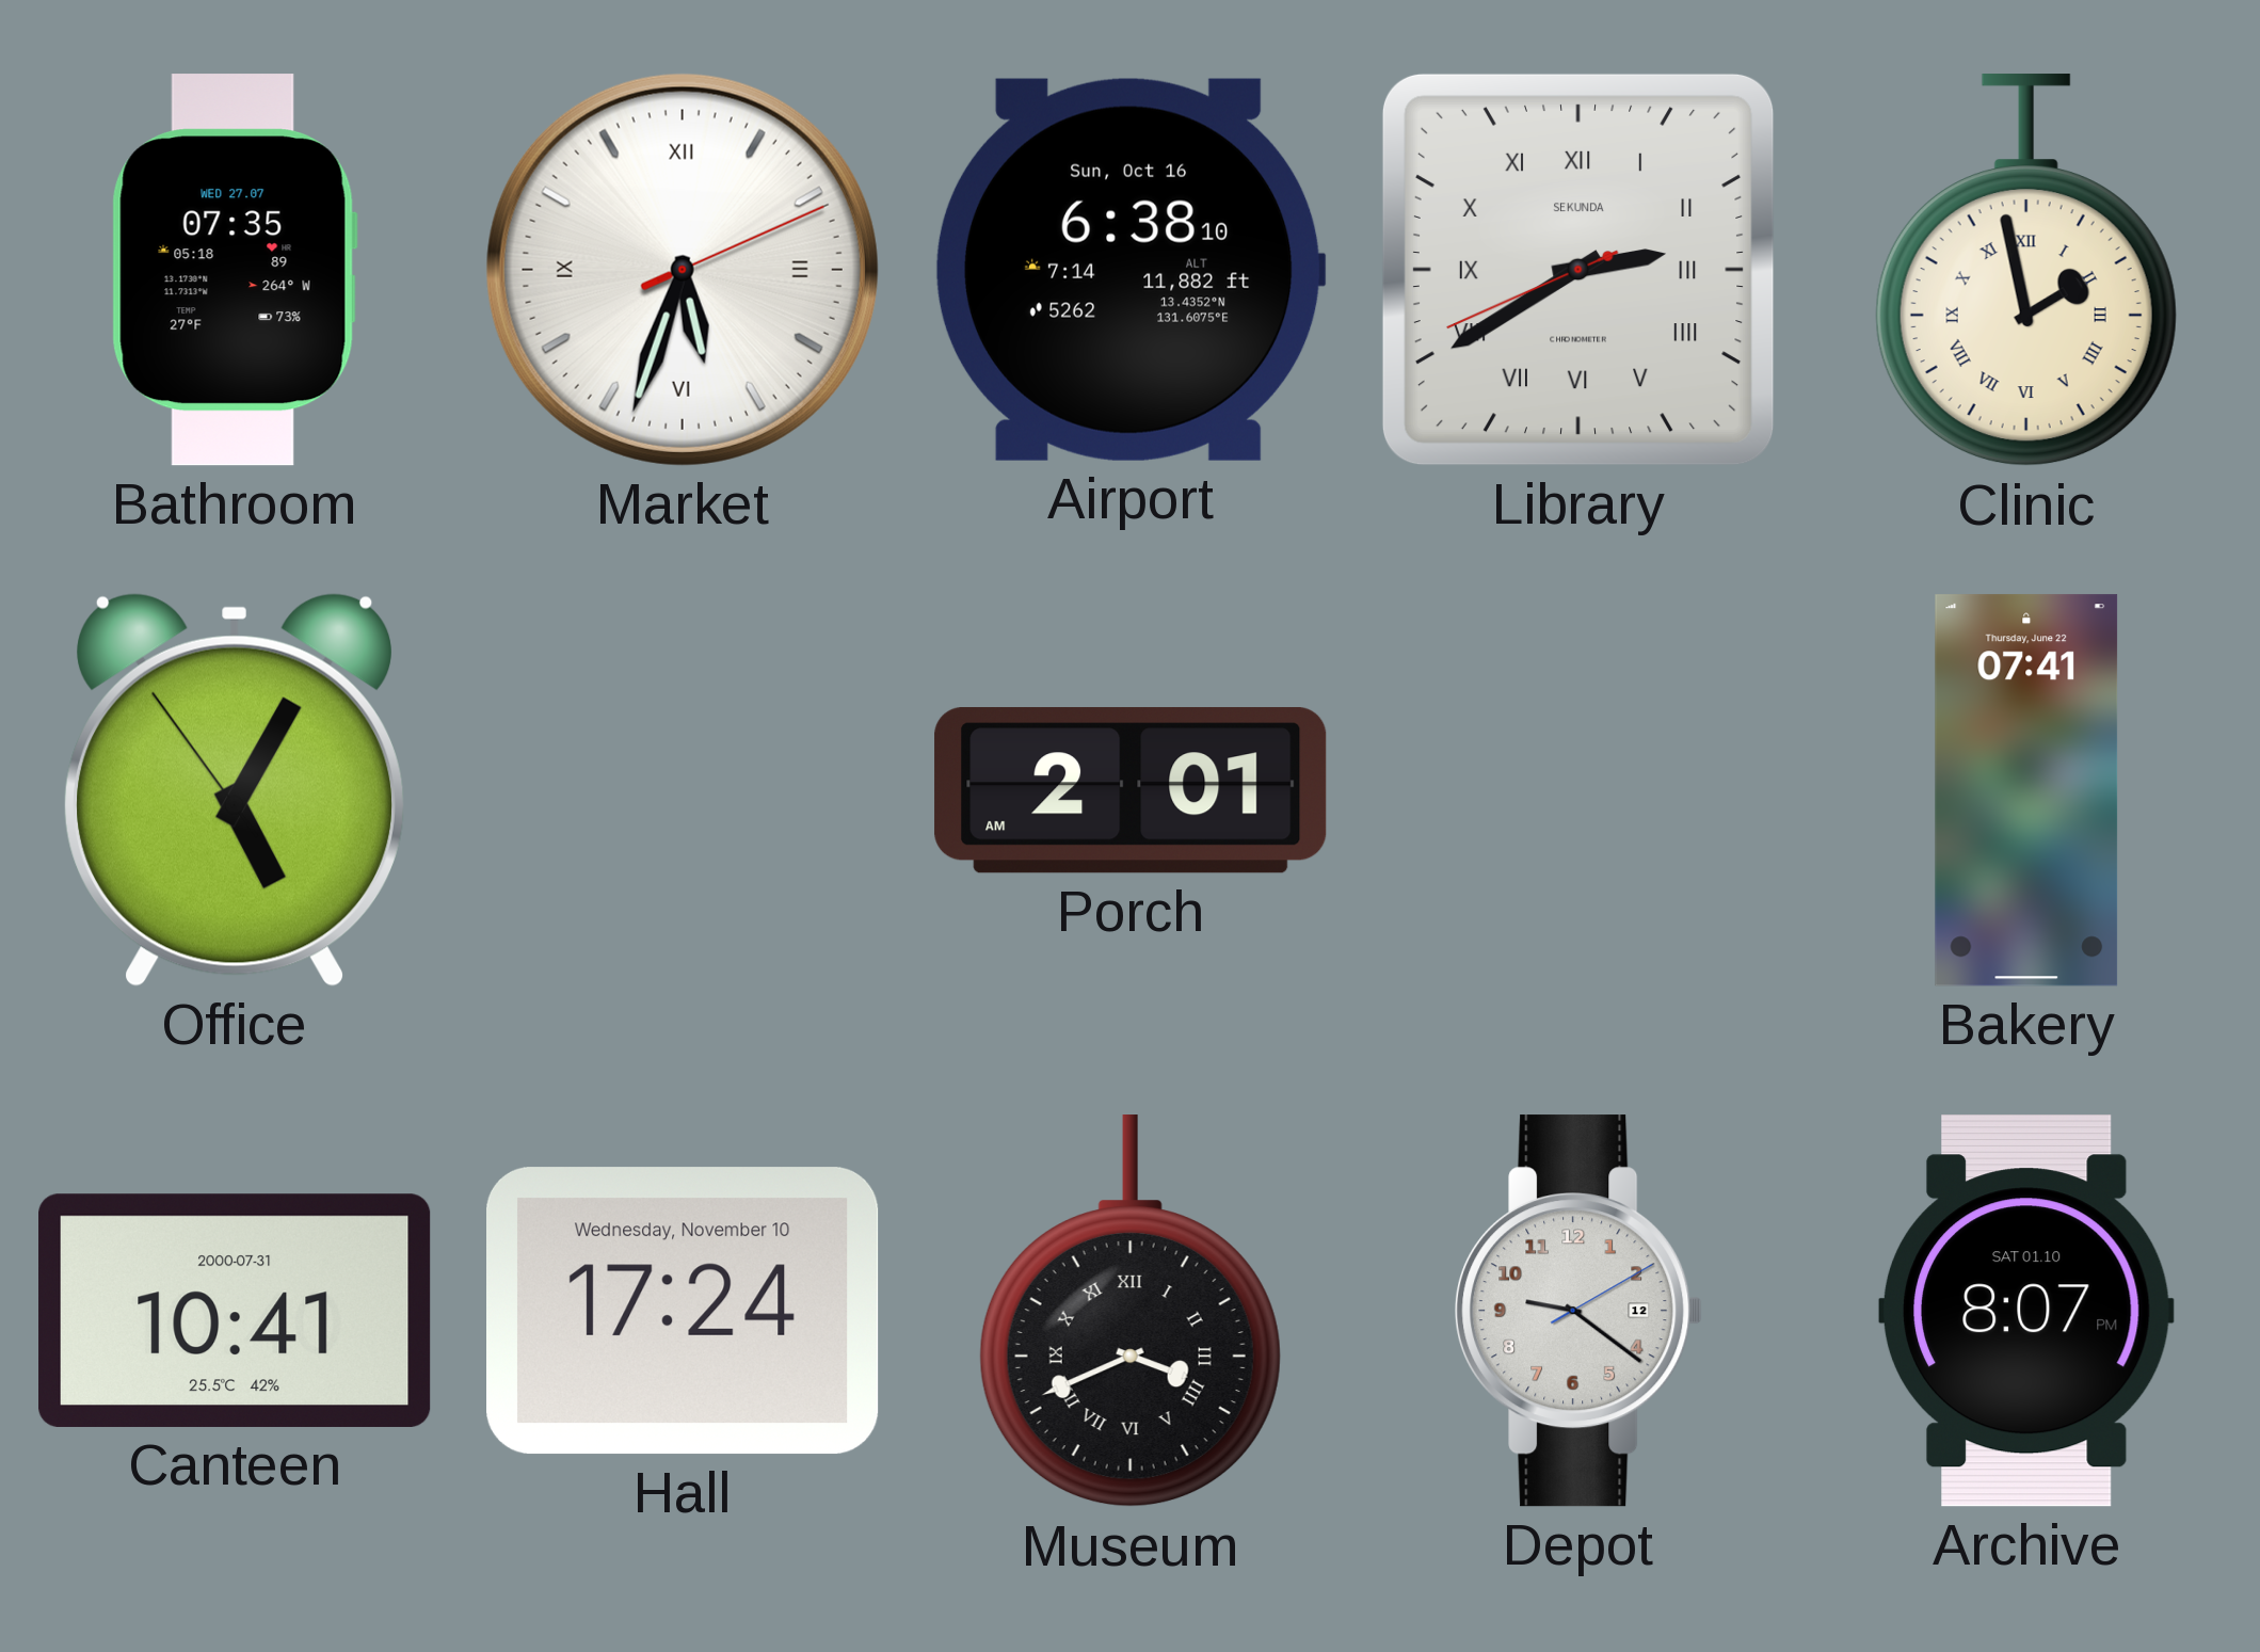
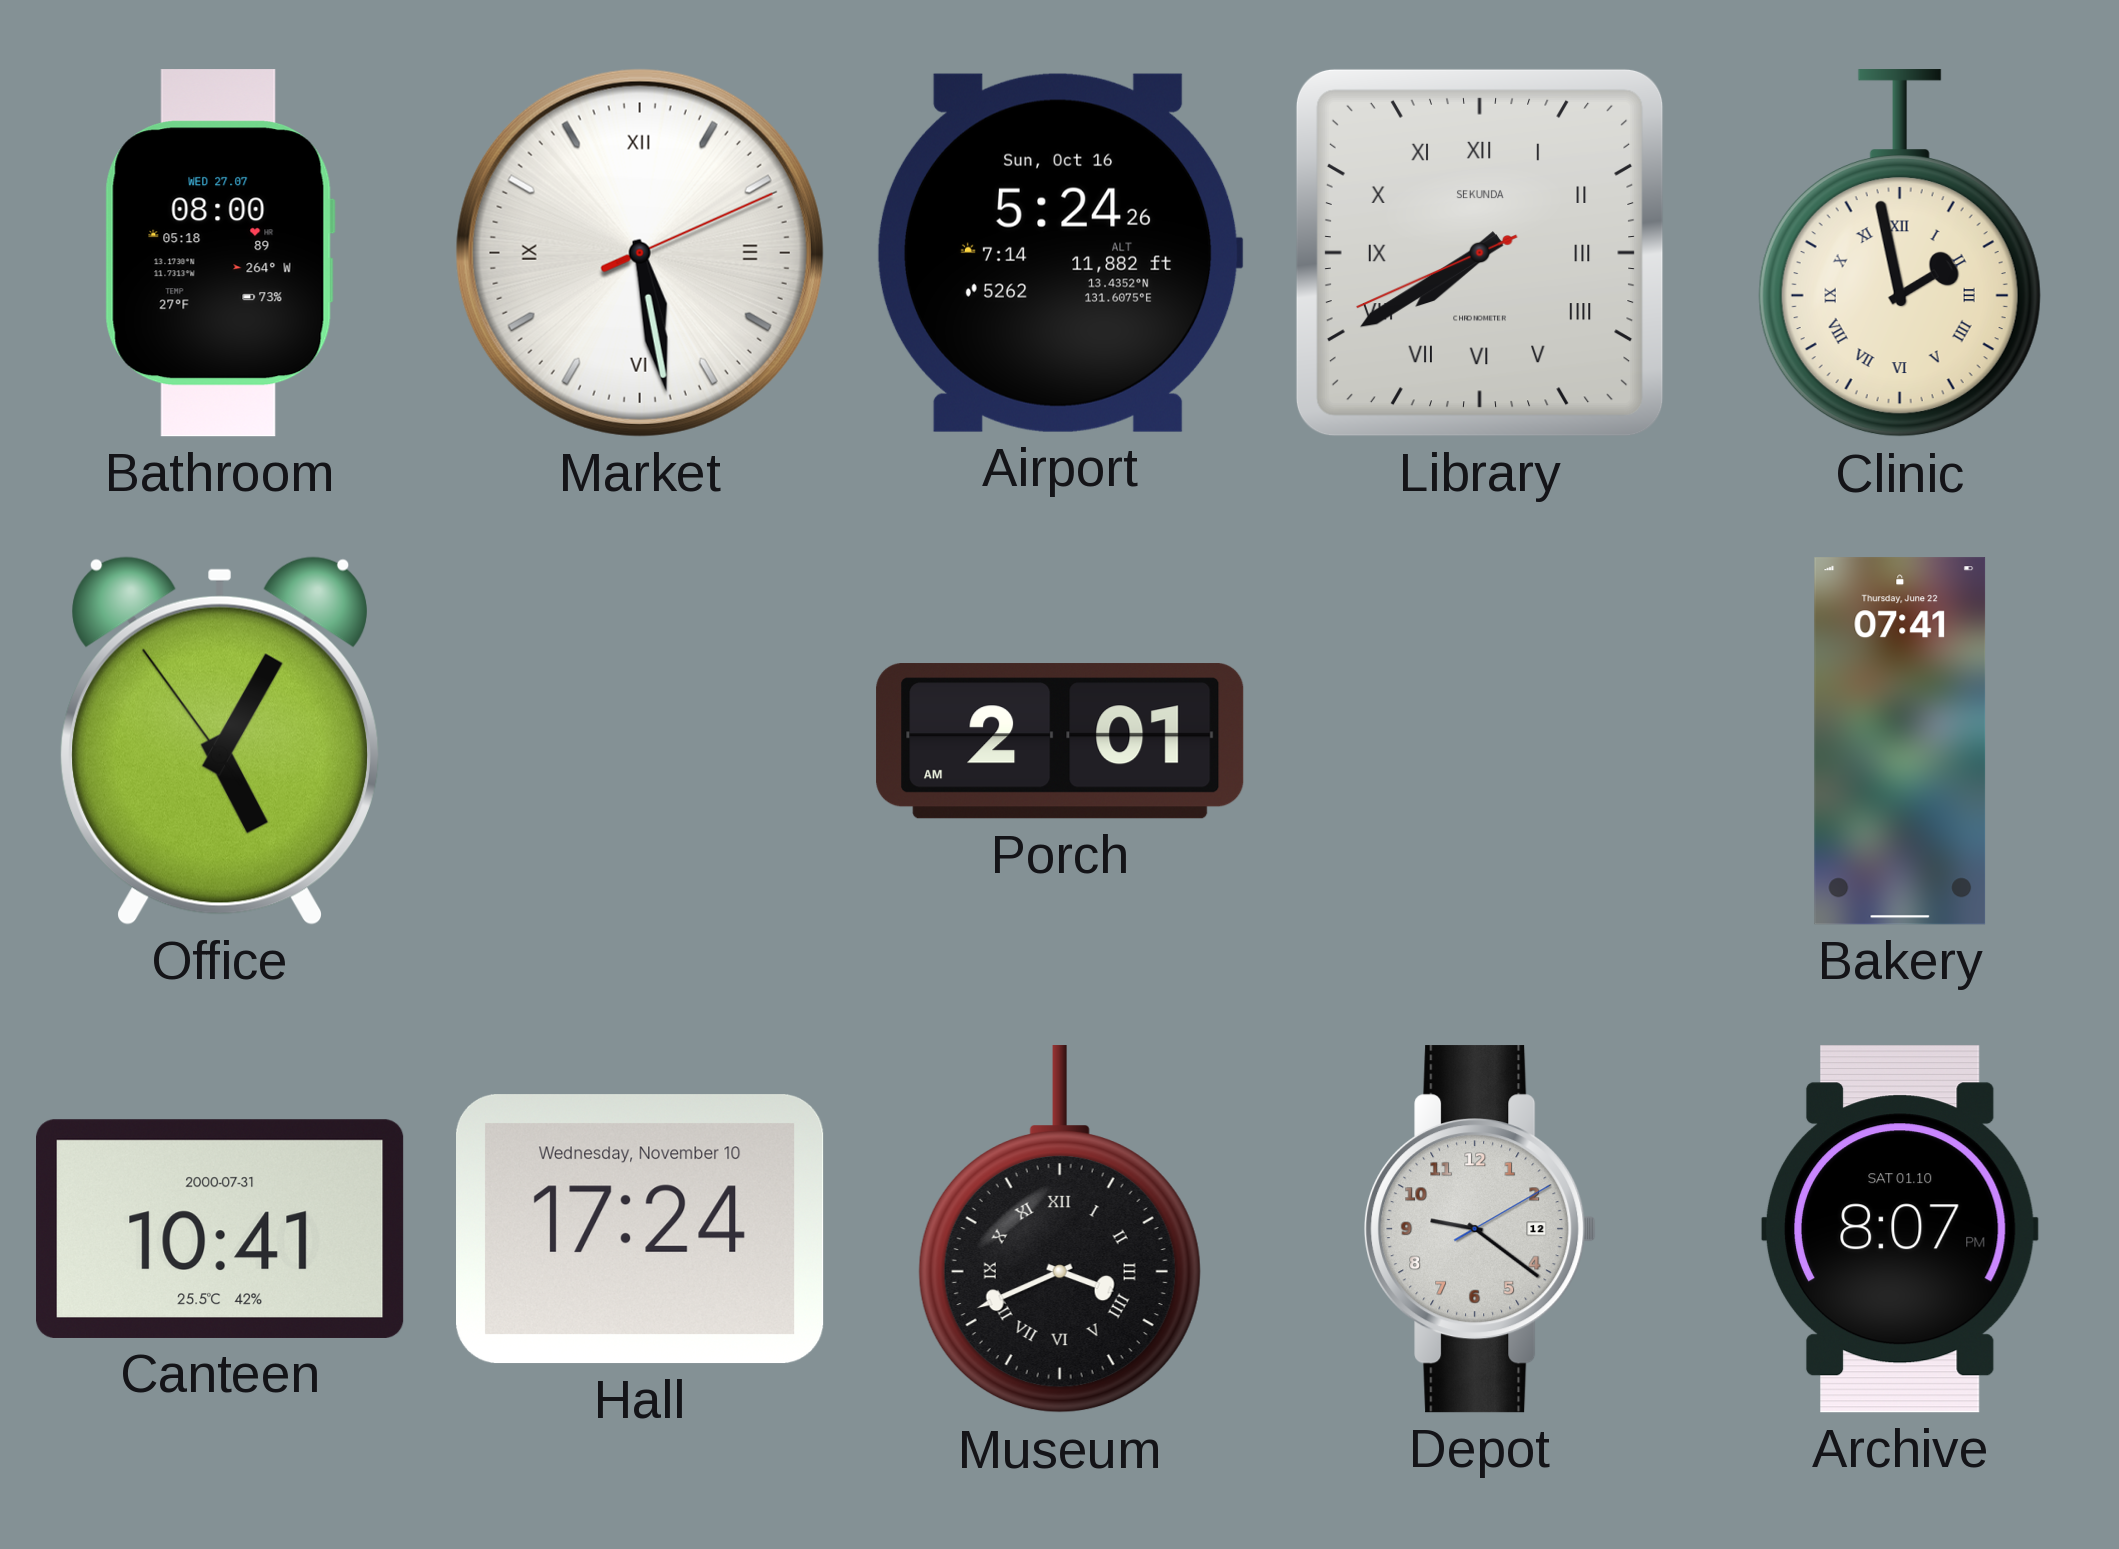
Bathroom: 07:35 -> 08:00 (220, 253)
Market: 5:33 -> 5:28 (640, 253)
Airport: 6:38 -> 5:24 (1060, 253)
Library: 2:39 -> 7:39 (1480, 253)
